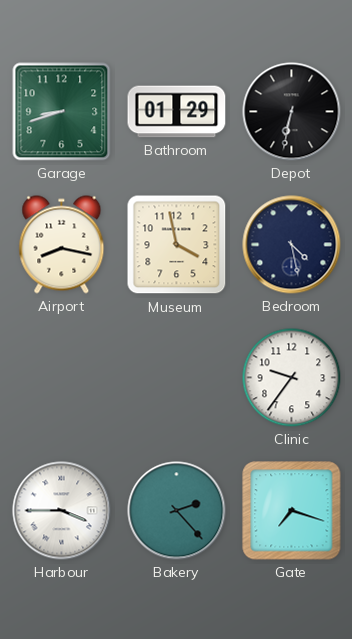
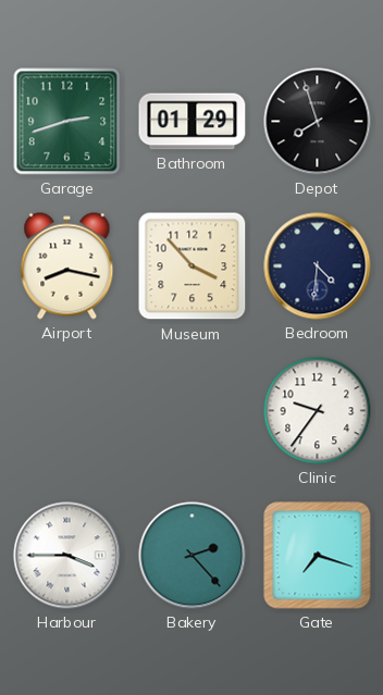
Garage: 8:42 -> 2:42 (67, 122)
Depot: 6:32 -> 7:57 (318, 122)
Museum: 3:58 -> 3:53 (193, 266)
Bedroom: 4:28 -> 4:31 (318, 266)
